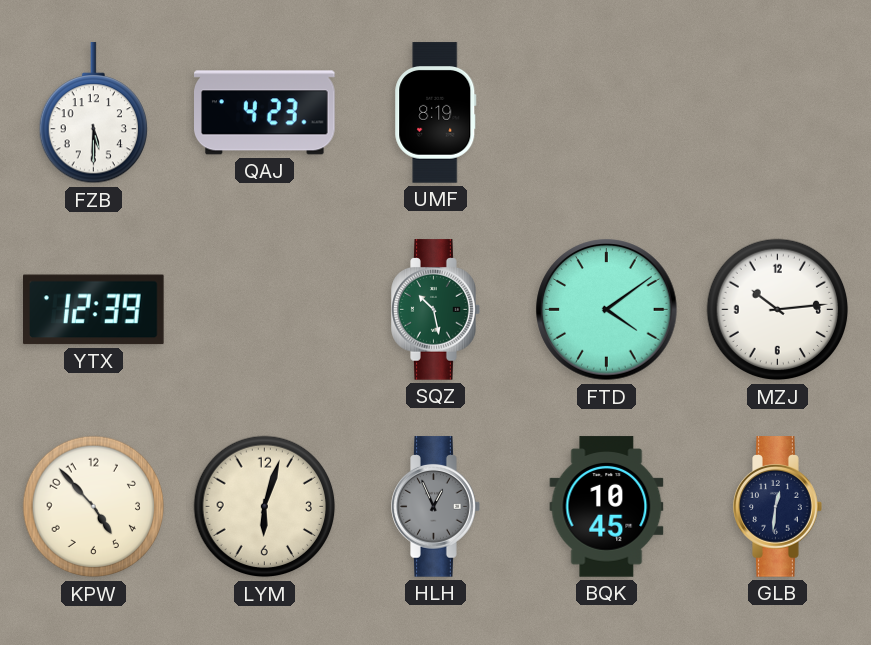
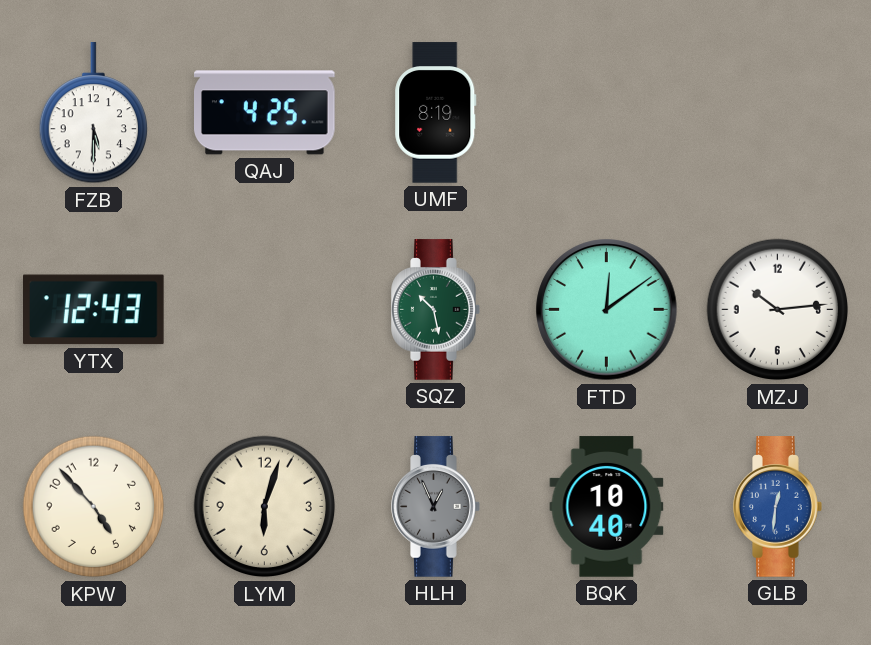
QAJ: 4:23 -> 4:25 (265, 113)
YTX: 12:39 -> 12:43 (94, 310)
FTD: 4:09 -> 12:09 (607, 310)
BQK: 10:45 -> 10:40 (607, 507)
GLB dial: navy -> blue (778, 507)
